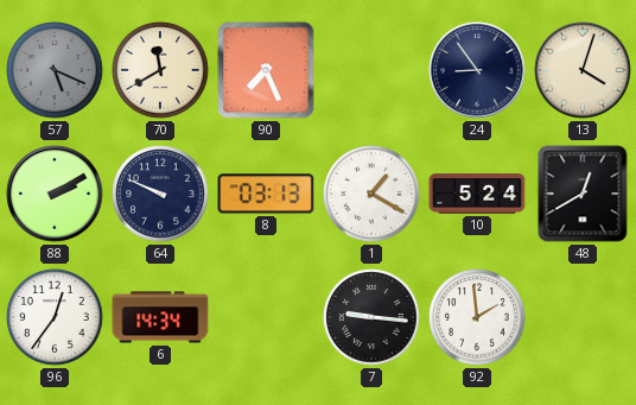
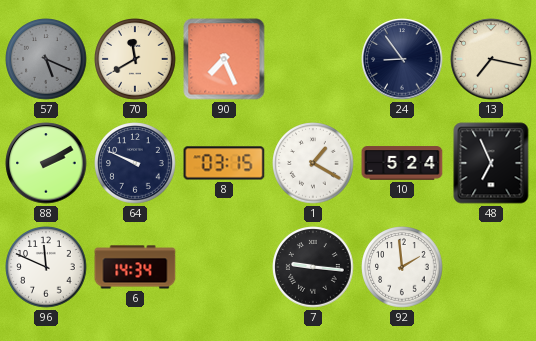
13: 4:03 -> 7:17 (491, 59)
8: 03:13 -> 03:15 (224, 163)
48: 12:40 -> 6:56 (491, 163)
96: 12:36 -> 11:49 (46, 267)
